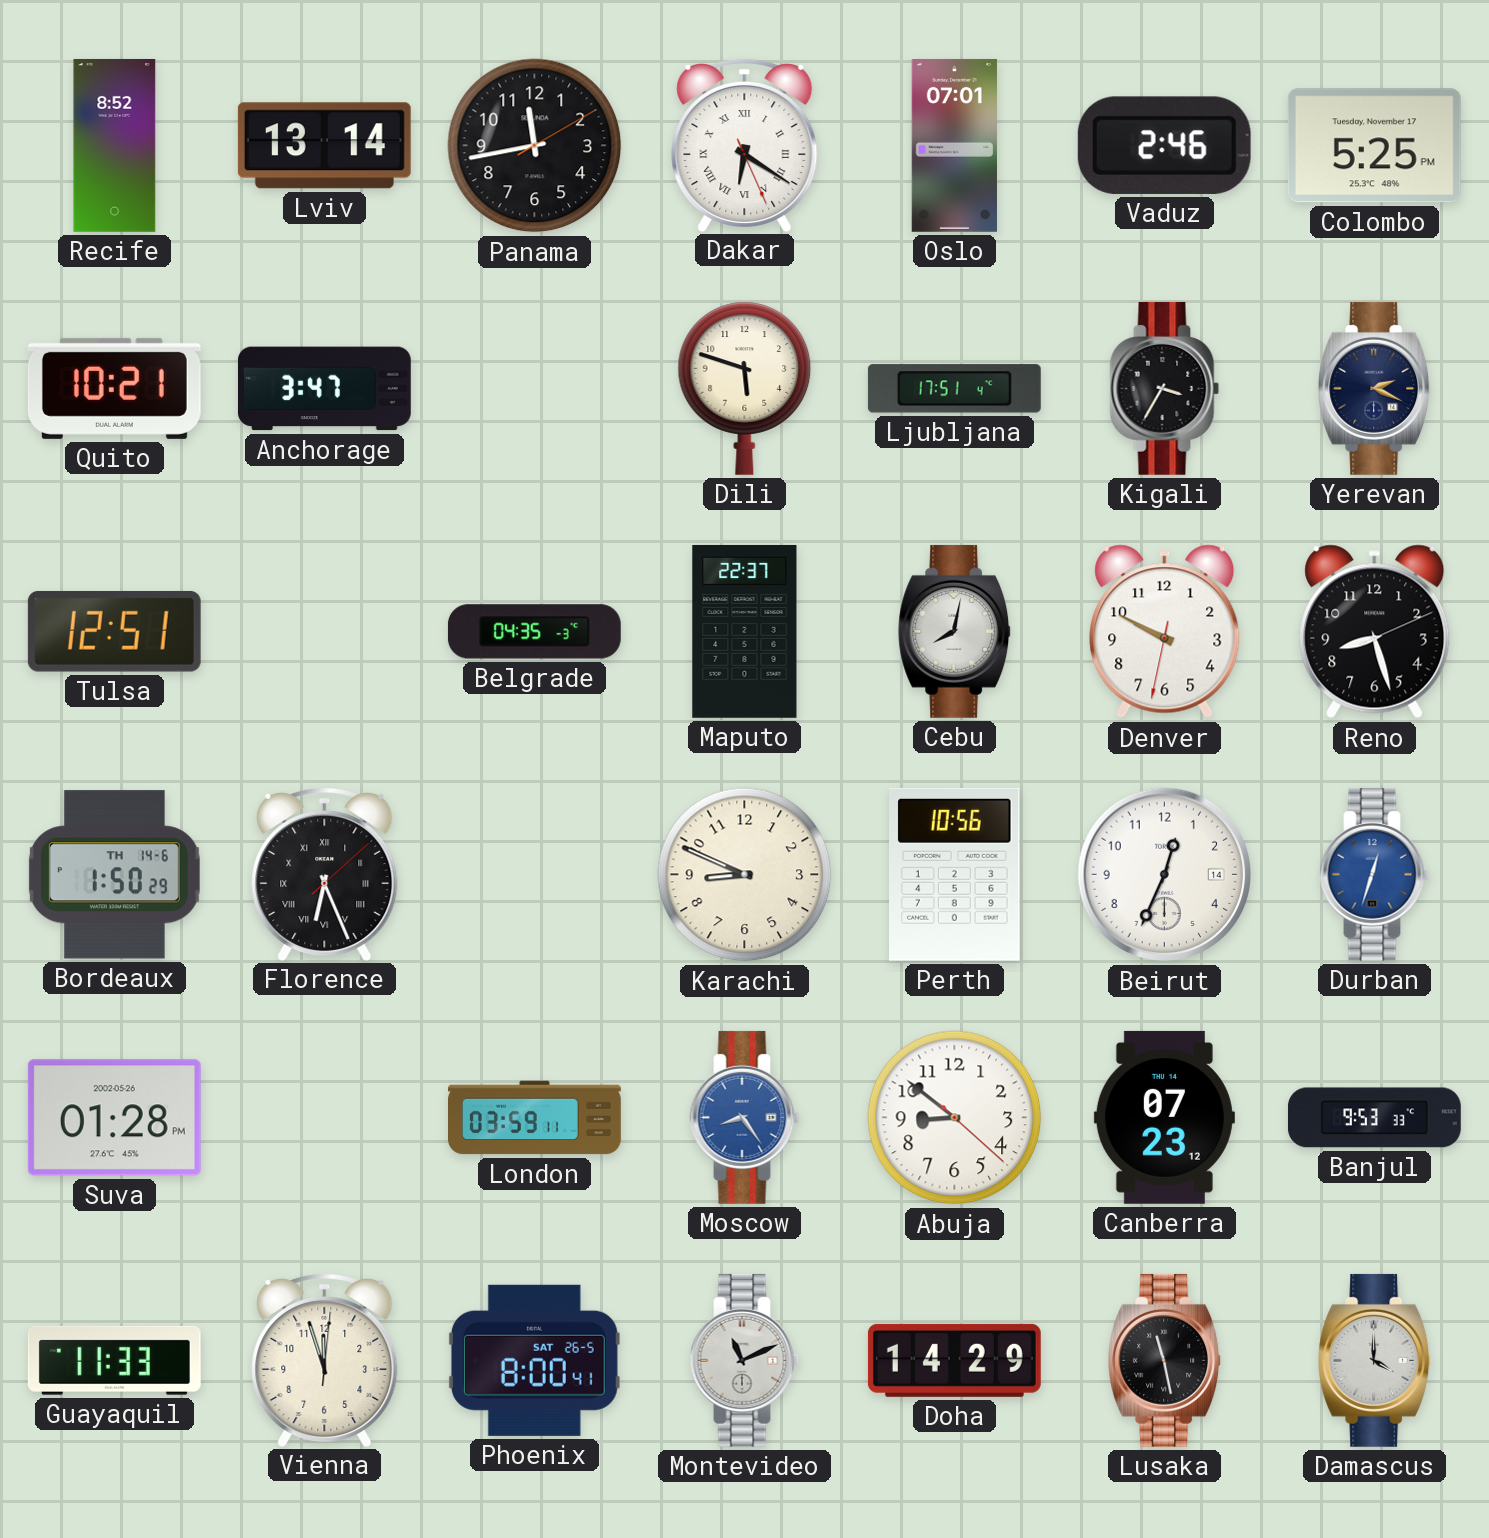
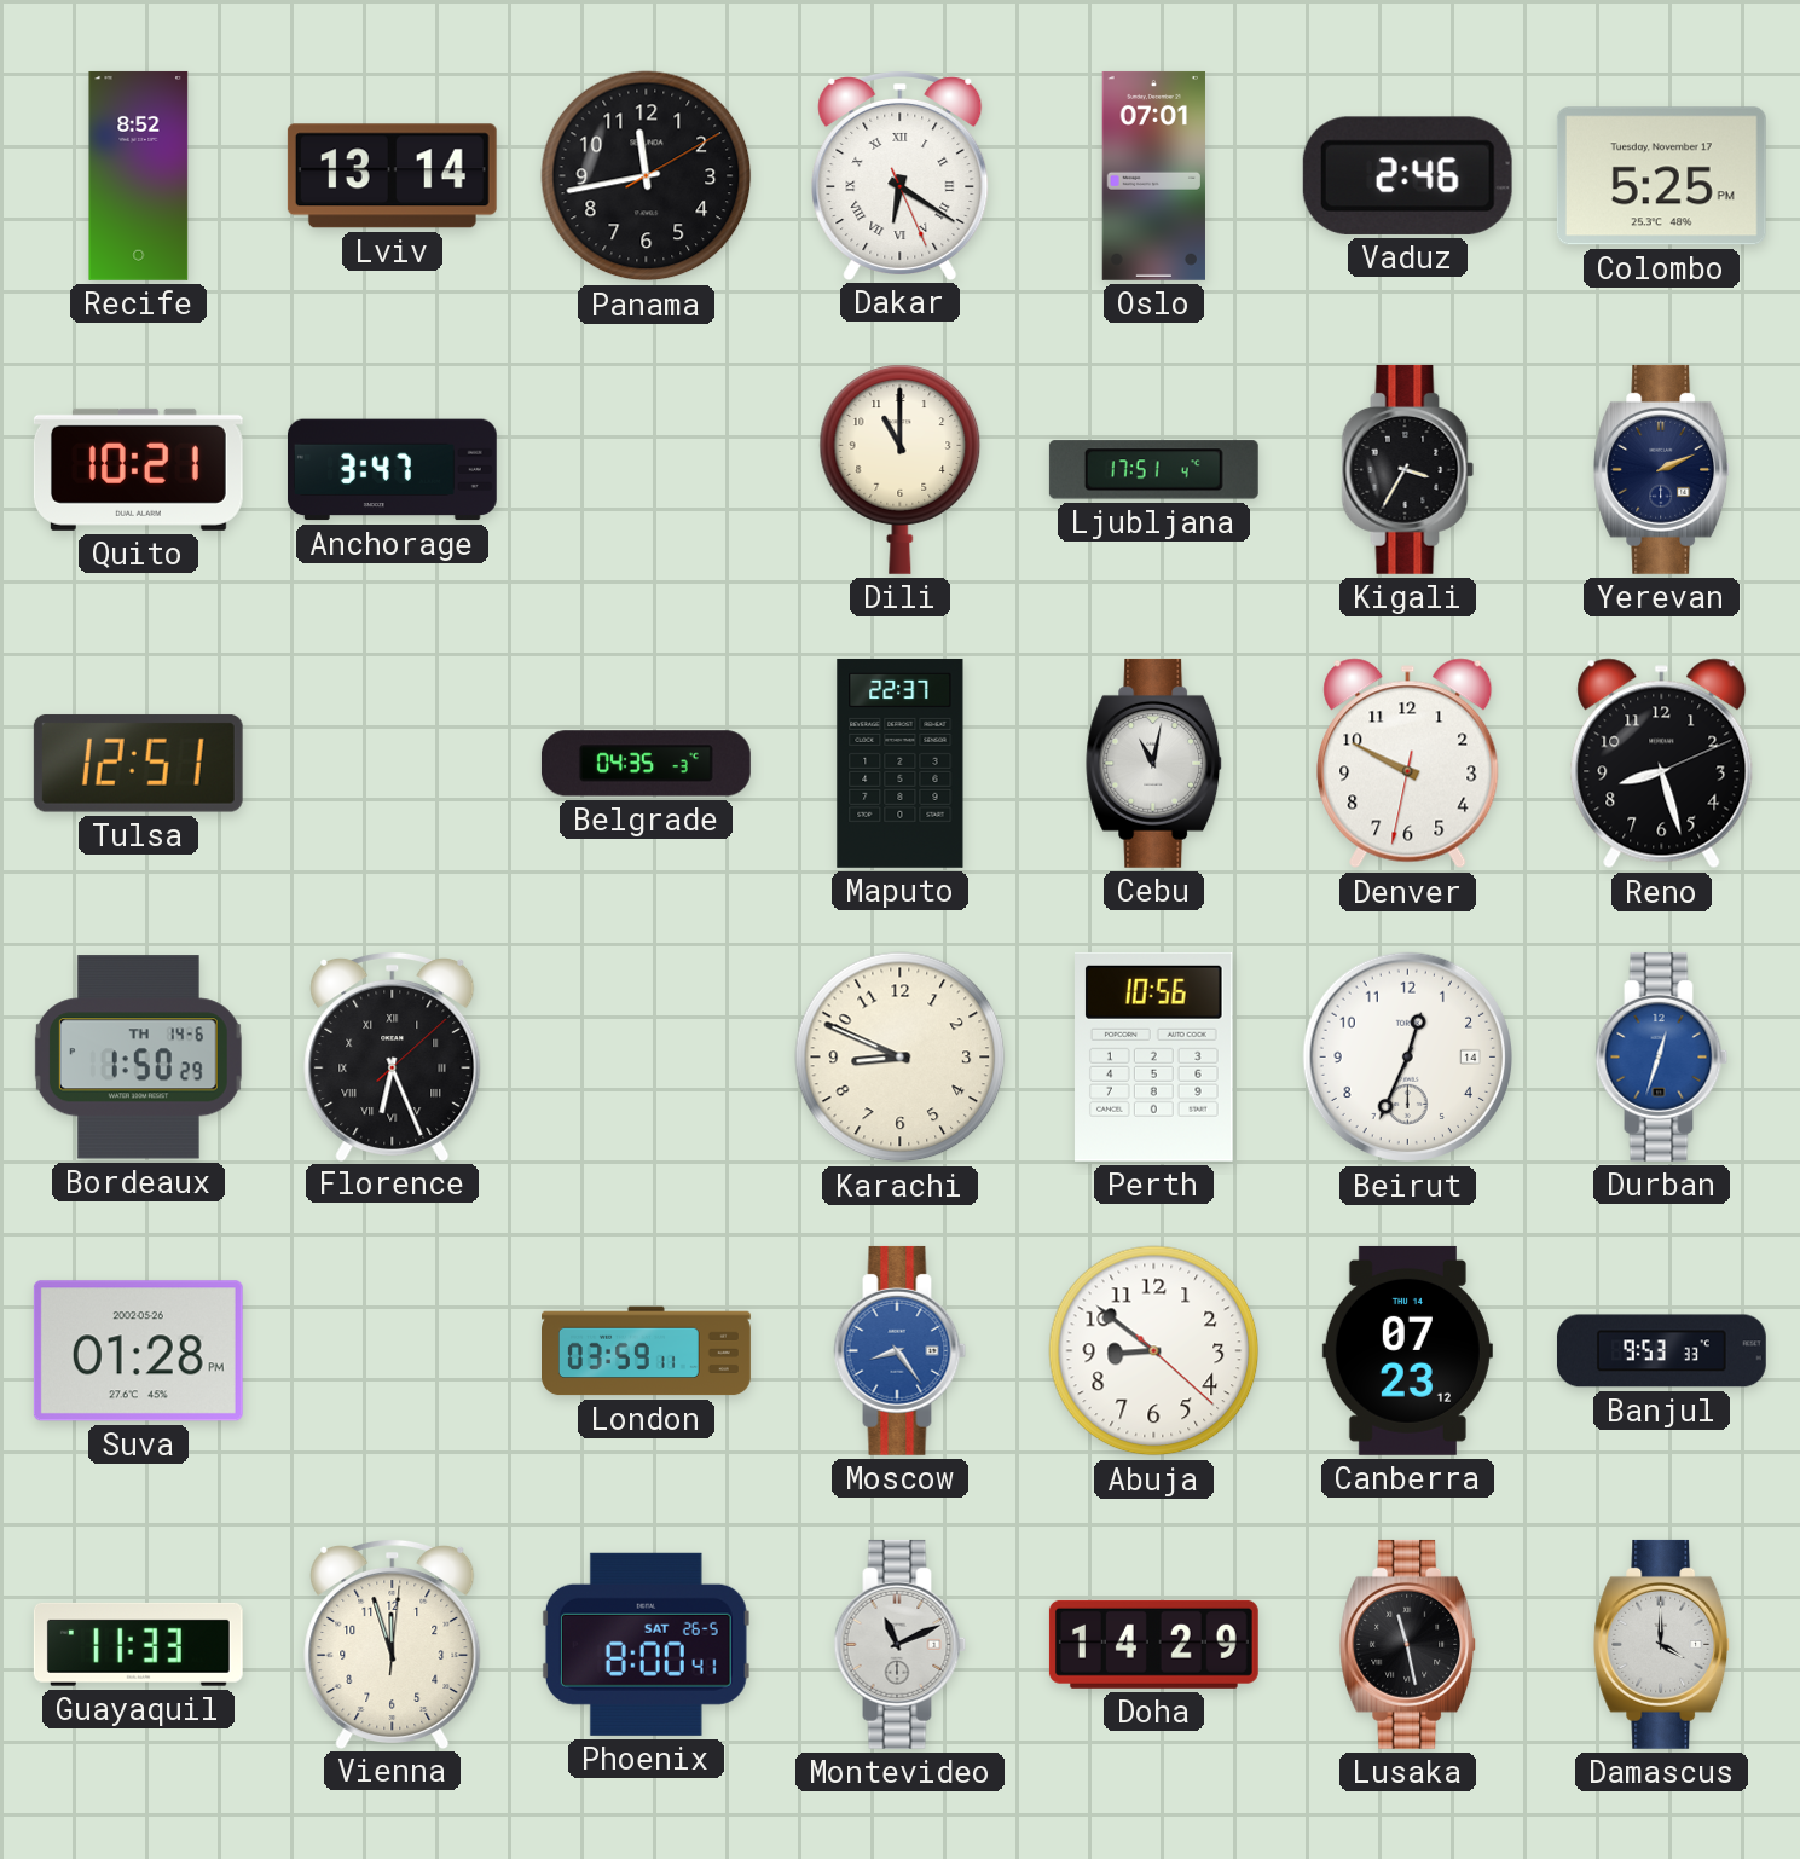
Dili: 5:48 -> 11:00 (901, 469)
Yerevan: 2:19 -> 2:11 (1662, 469)
Cebu: 8:02 -> 11:02 (1154, 763)
